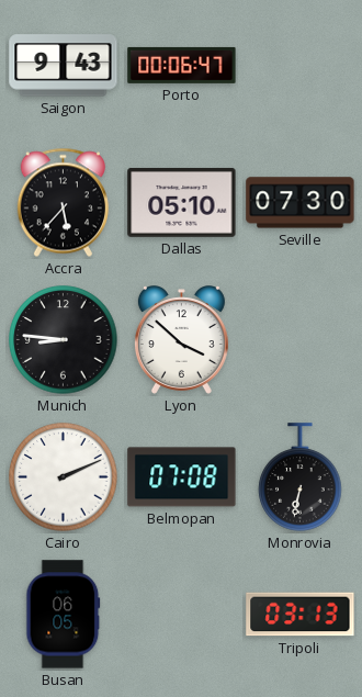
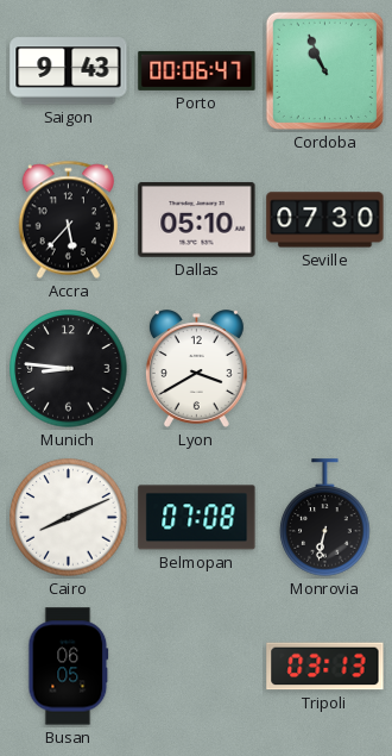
Cordoba: none -> 10:56 (324, 70)
Lyon: 3:52 -> 3:40 (196, 369)
Cairo: 2:11 -> 8:11 (69, 518)
